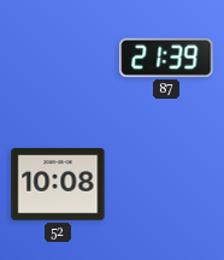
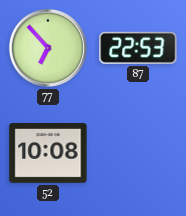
77: none -> 6:53 (48, 48)
87: 21:39 -> 22:53 (138, 48)
